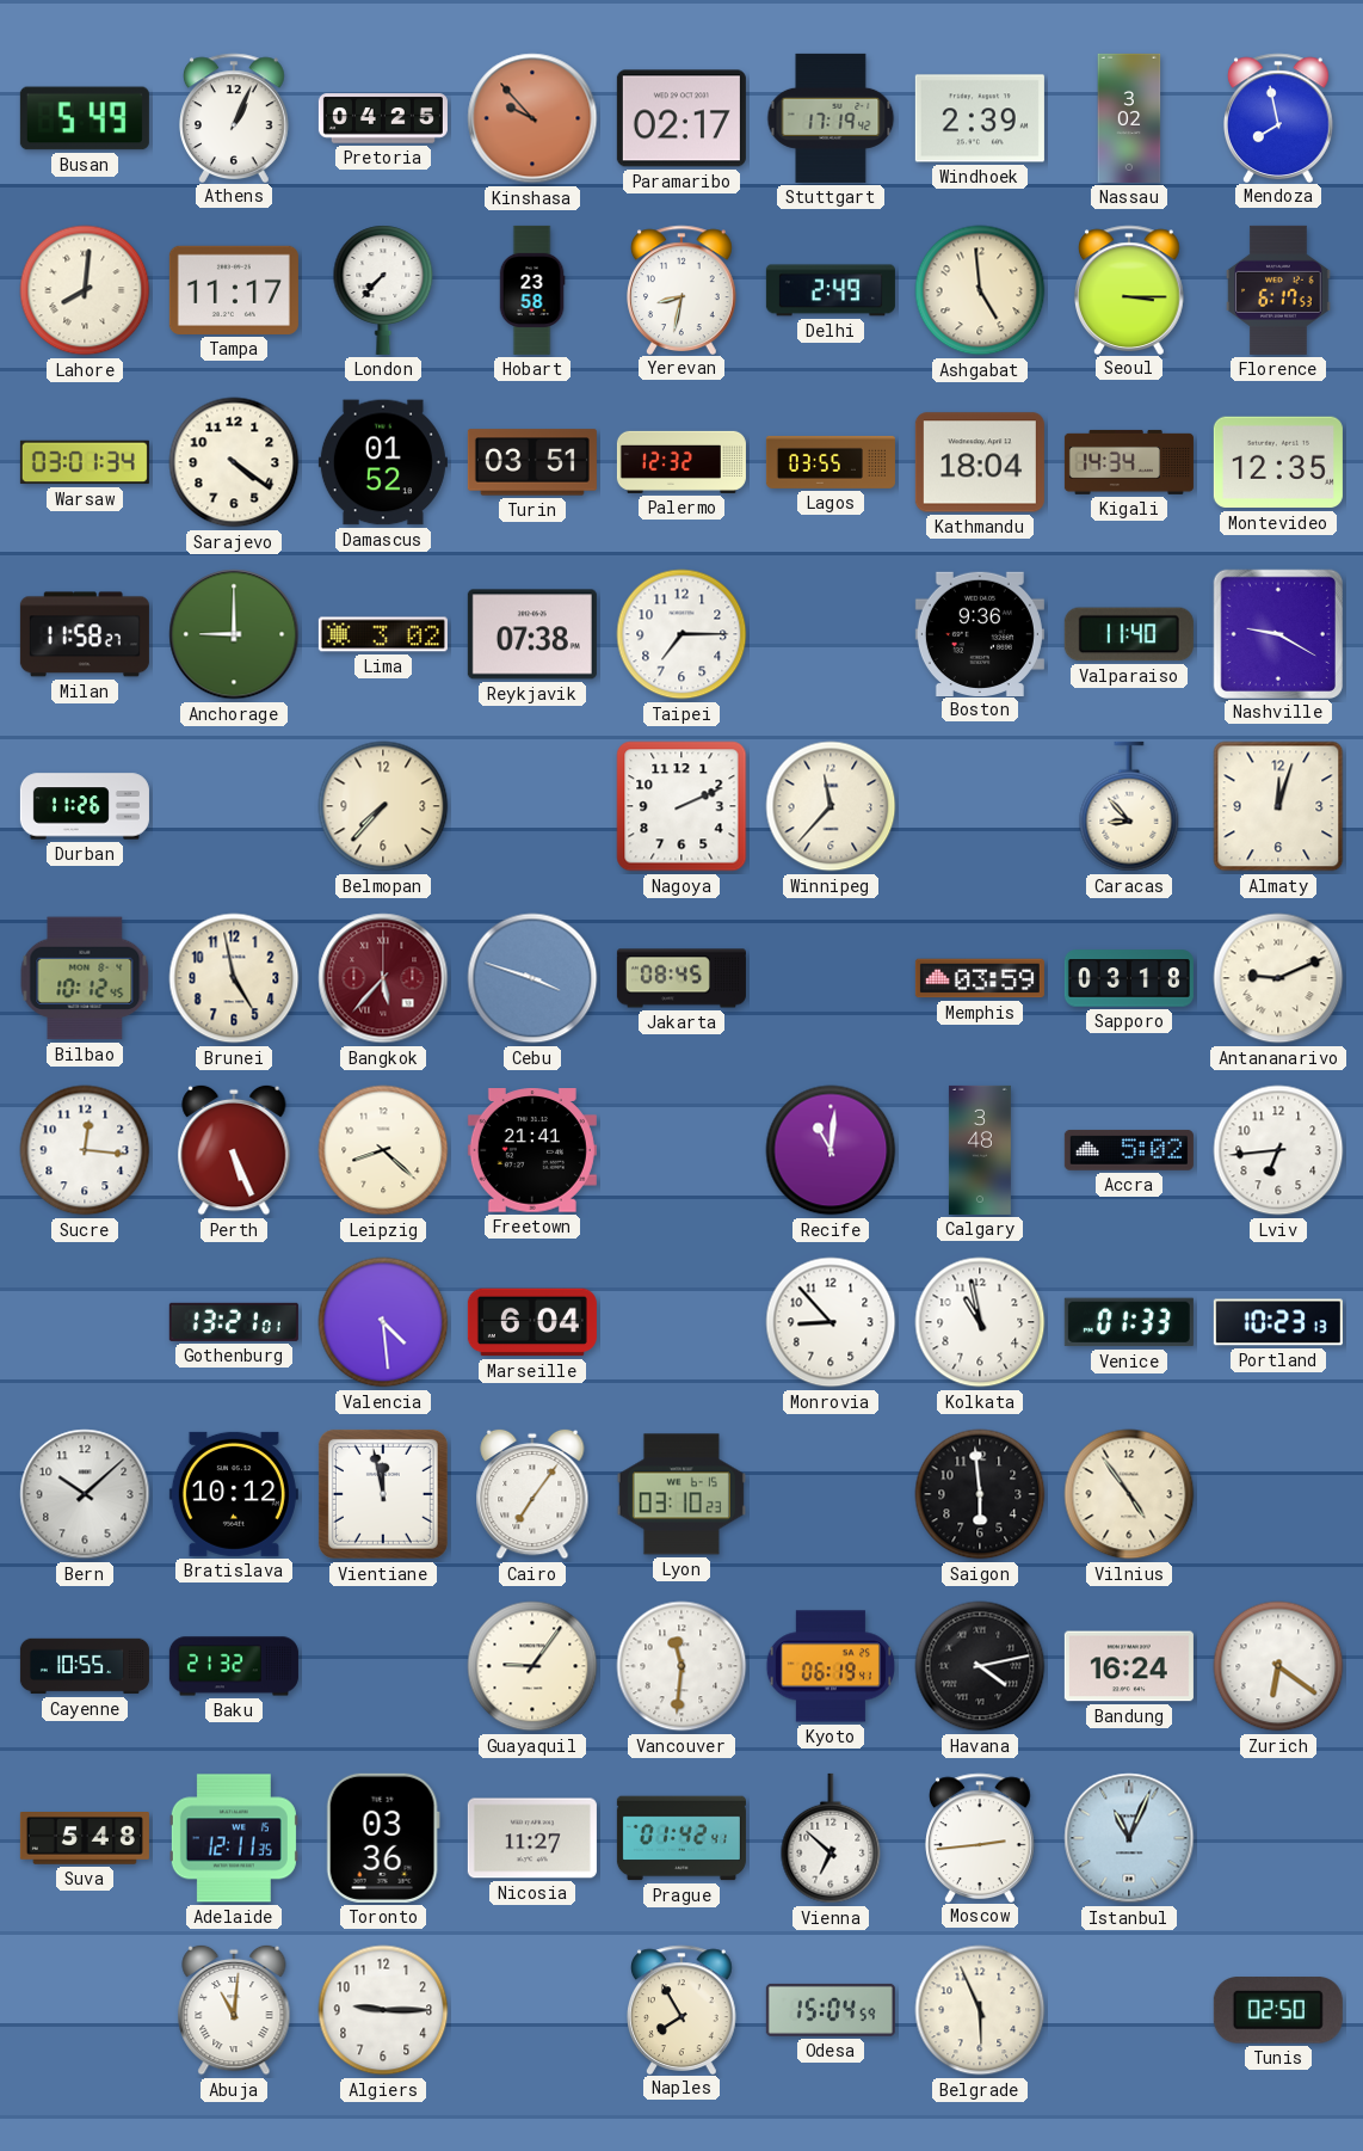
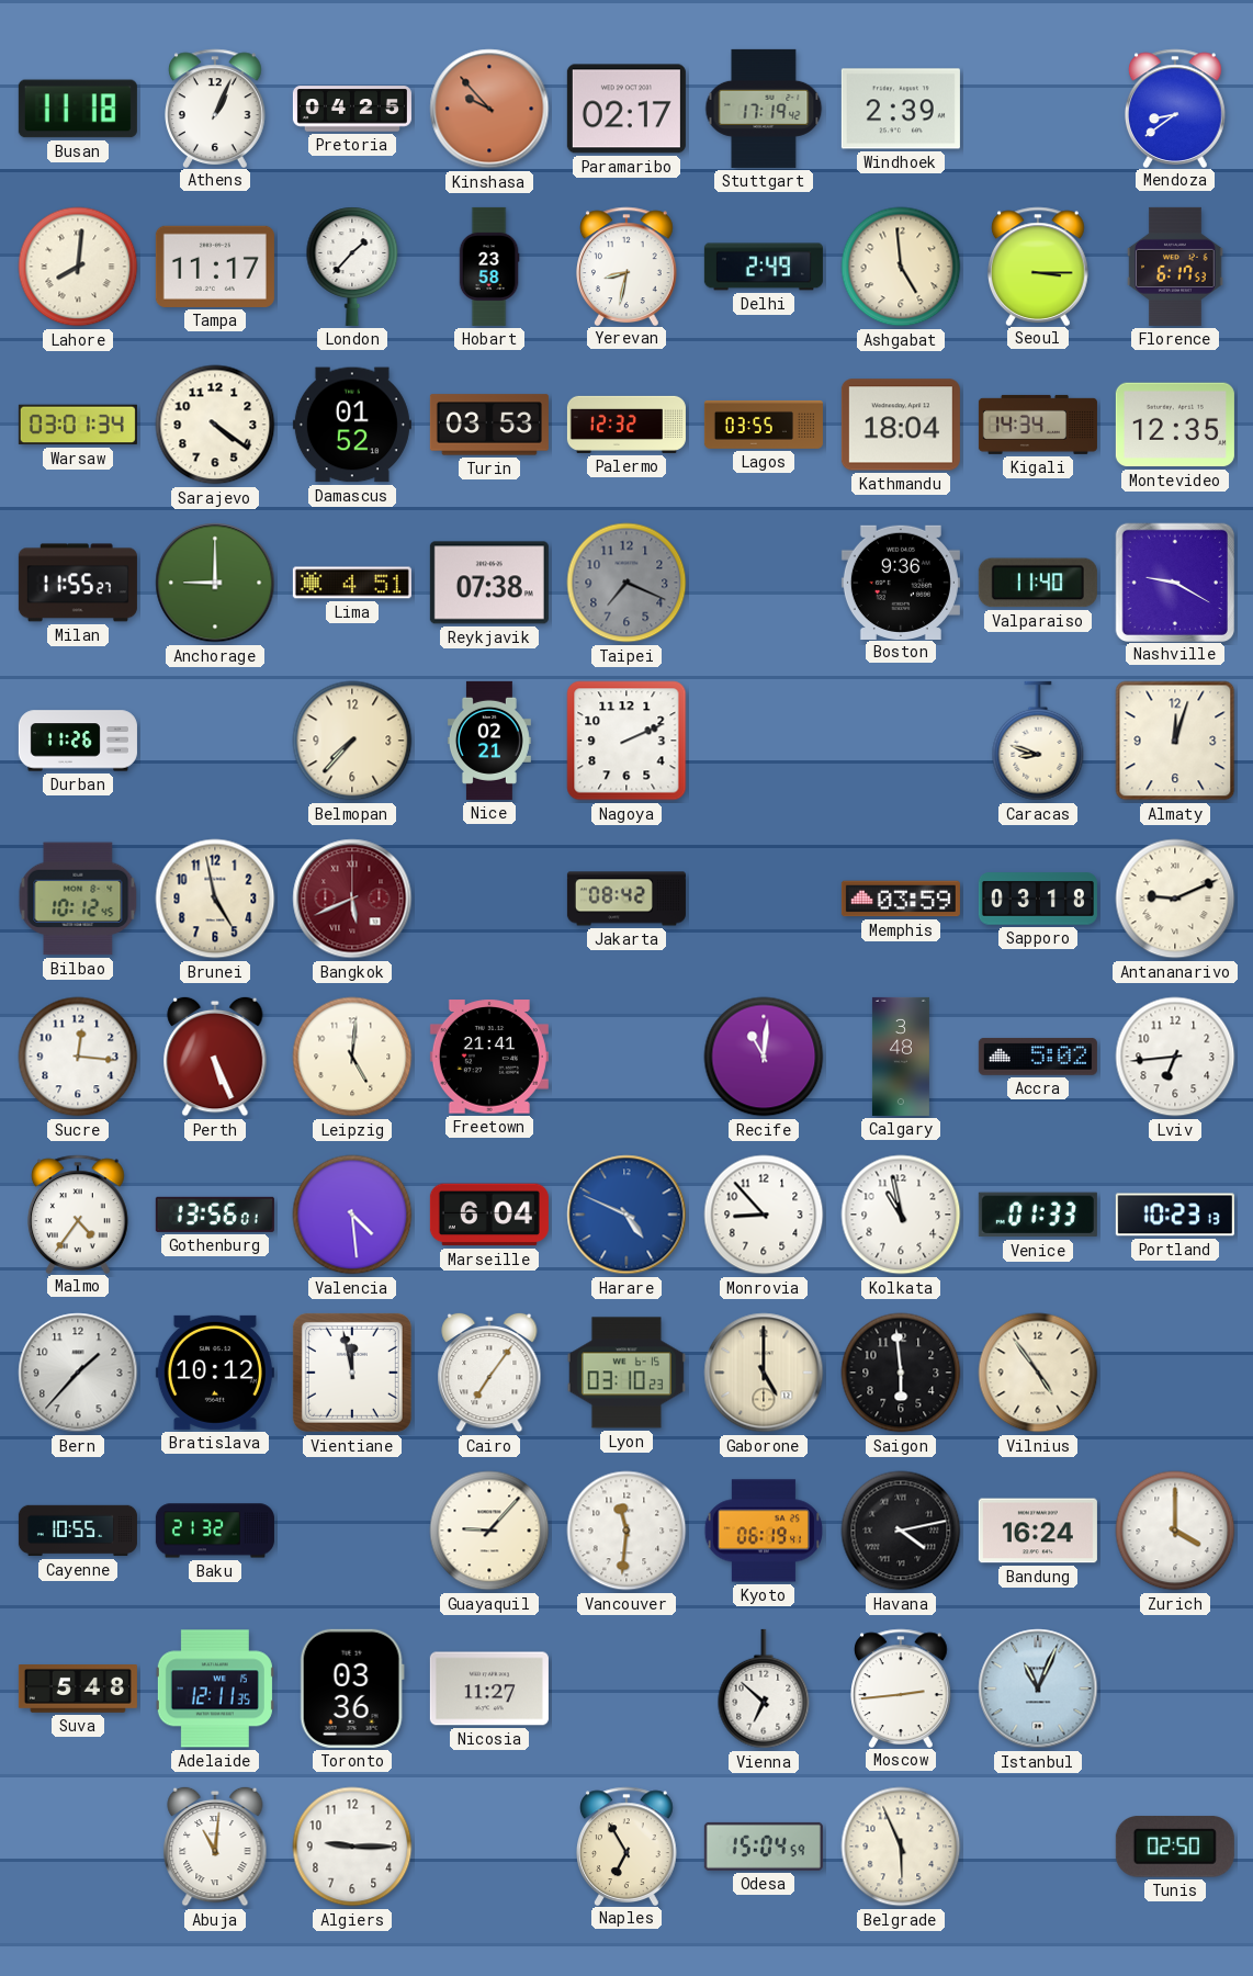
Busan: 5:49 -> 11:18 (78, 109)
Nassau: 3:02 -> none (1129, 118)
Mendoza: 7:58 -> 8:39 (1176, 108)
London: 7:37 -> 1:37 (352, 267)
Turin: 03:51 -> 03:53 (489, 425)
Milan: 11:58 -> 11:55 (78, 583)
Lima: 3:02 -> 4:51 (352, 583)
Taipei: 7:15 -> 7:19 (626, 583)
Taipei dial: white -> grey (626, 583)
Nice: none -> 02:21 (489, 741)
Winnipeg: 11:37 -> none (831, 806)
Caracas: 8:53 -> 8:48 (1038, 741)
Bangkok: 5:37 -> 5:41 (352, 899)
Cebu: 3:48 -> none (532, 978)
Jakarta: 08:45 -> 08:42 (626, 899)
Leipzig: 8:22 -> 5:01 (352, 1057)
Malmo: none -> 4:36 (79, 1213)
Gothenburg: 13:21 -> 13:56 (215, 1215)
Harare: none -> 4:49 (626, 1215)
Bern: 10:08 -> 1:37 (78, 1373)
Gaborone: none -> 5:00 (764, 1373)
Guayaquil: 9:06 -> 9:07 (489, 1531)
Zurich: 6:21 -> 4:00 (1175, 1531)
Prague: 01:42 -> none (681, 1838)
Naples: 7:55 -> 6:55 (628, 1845)
